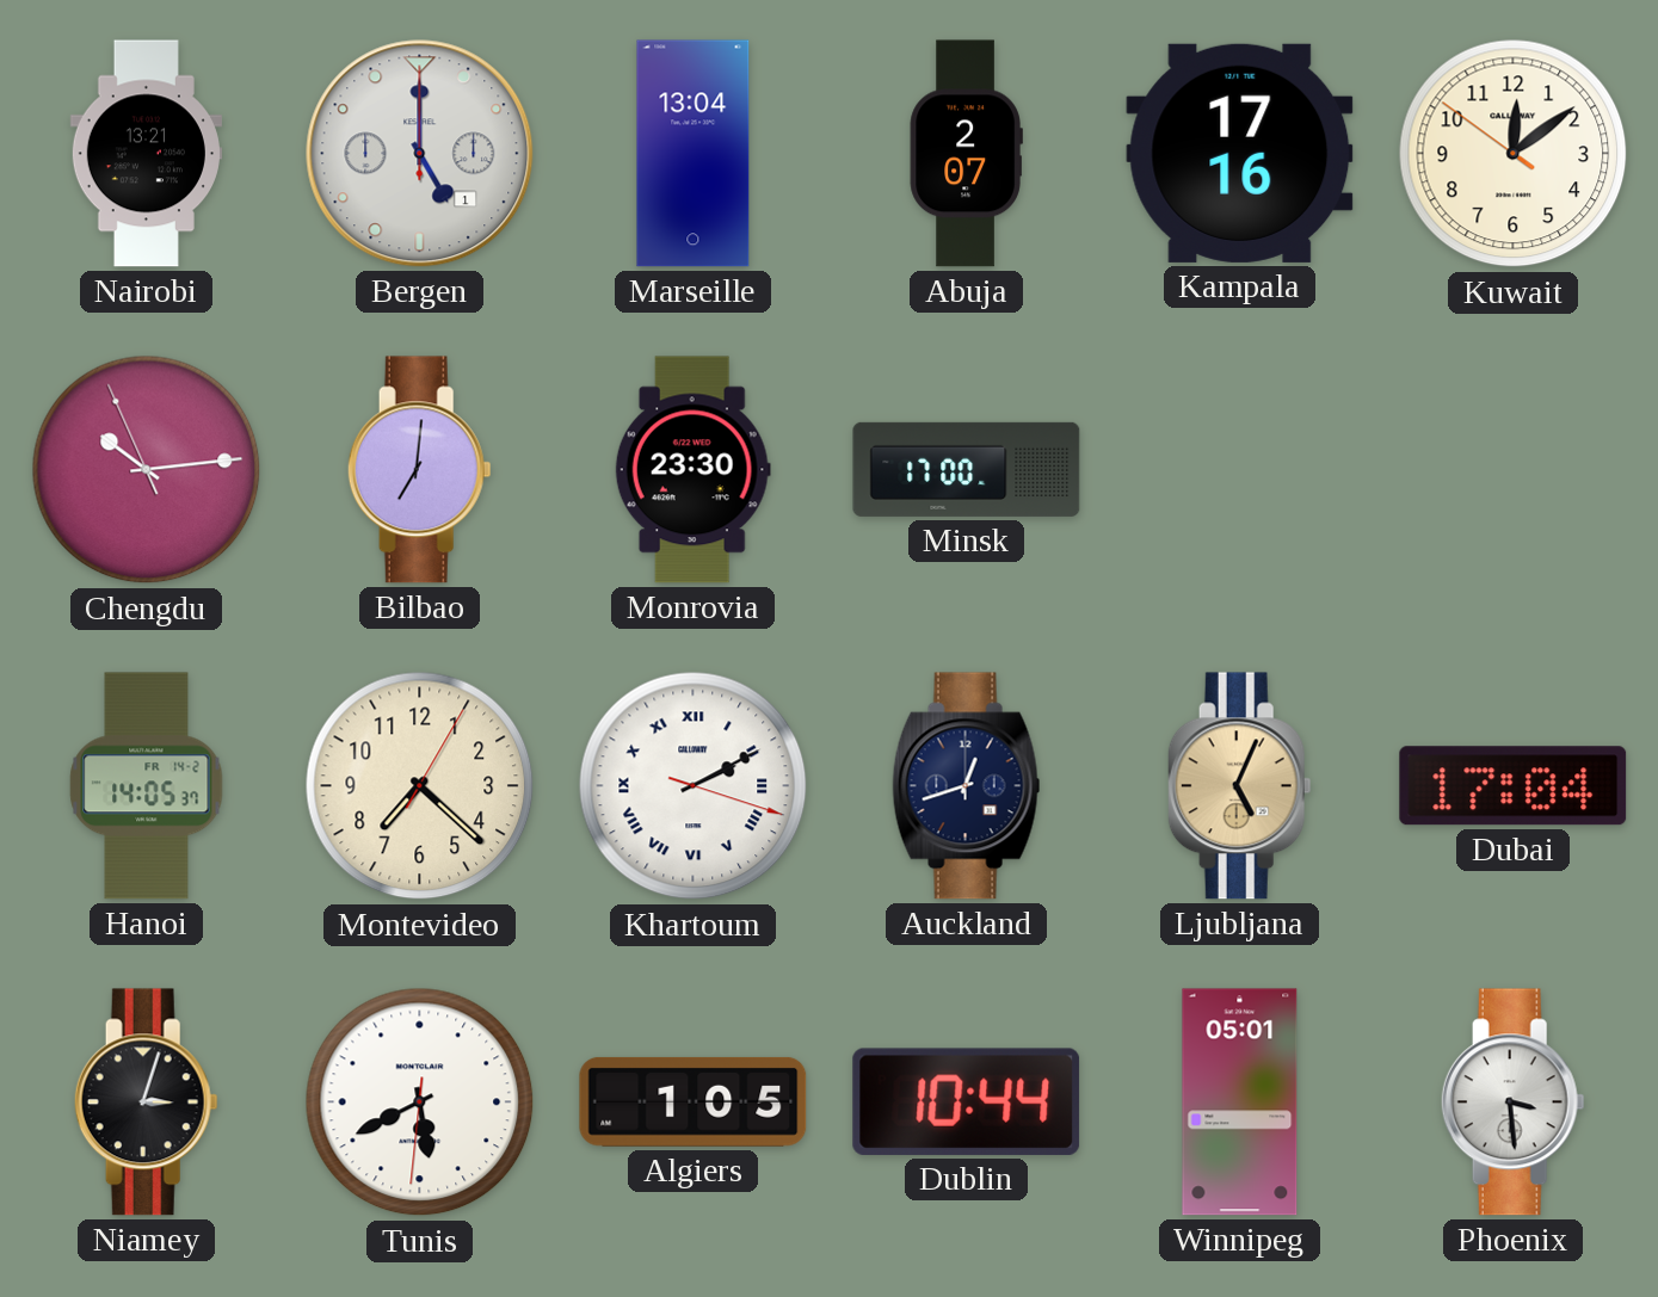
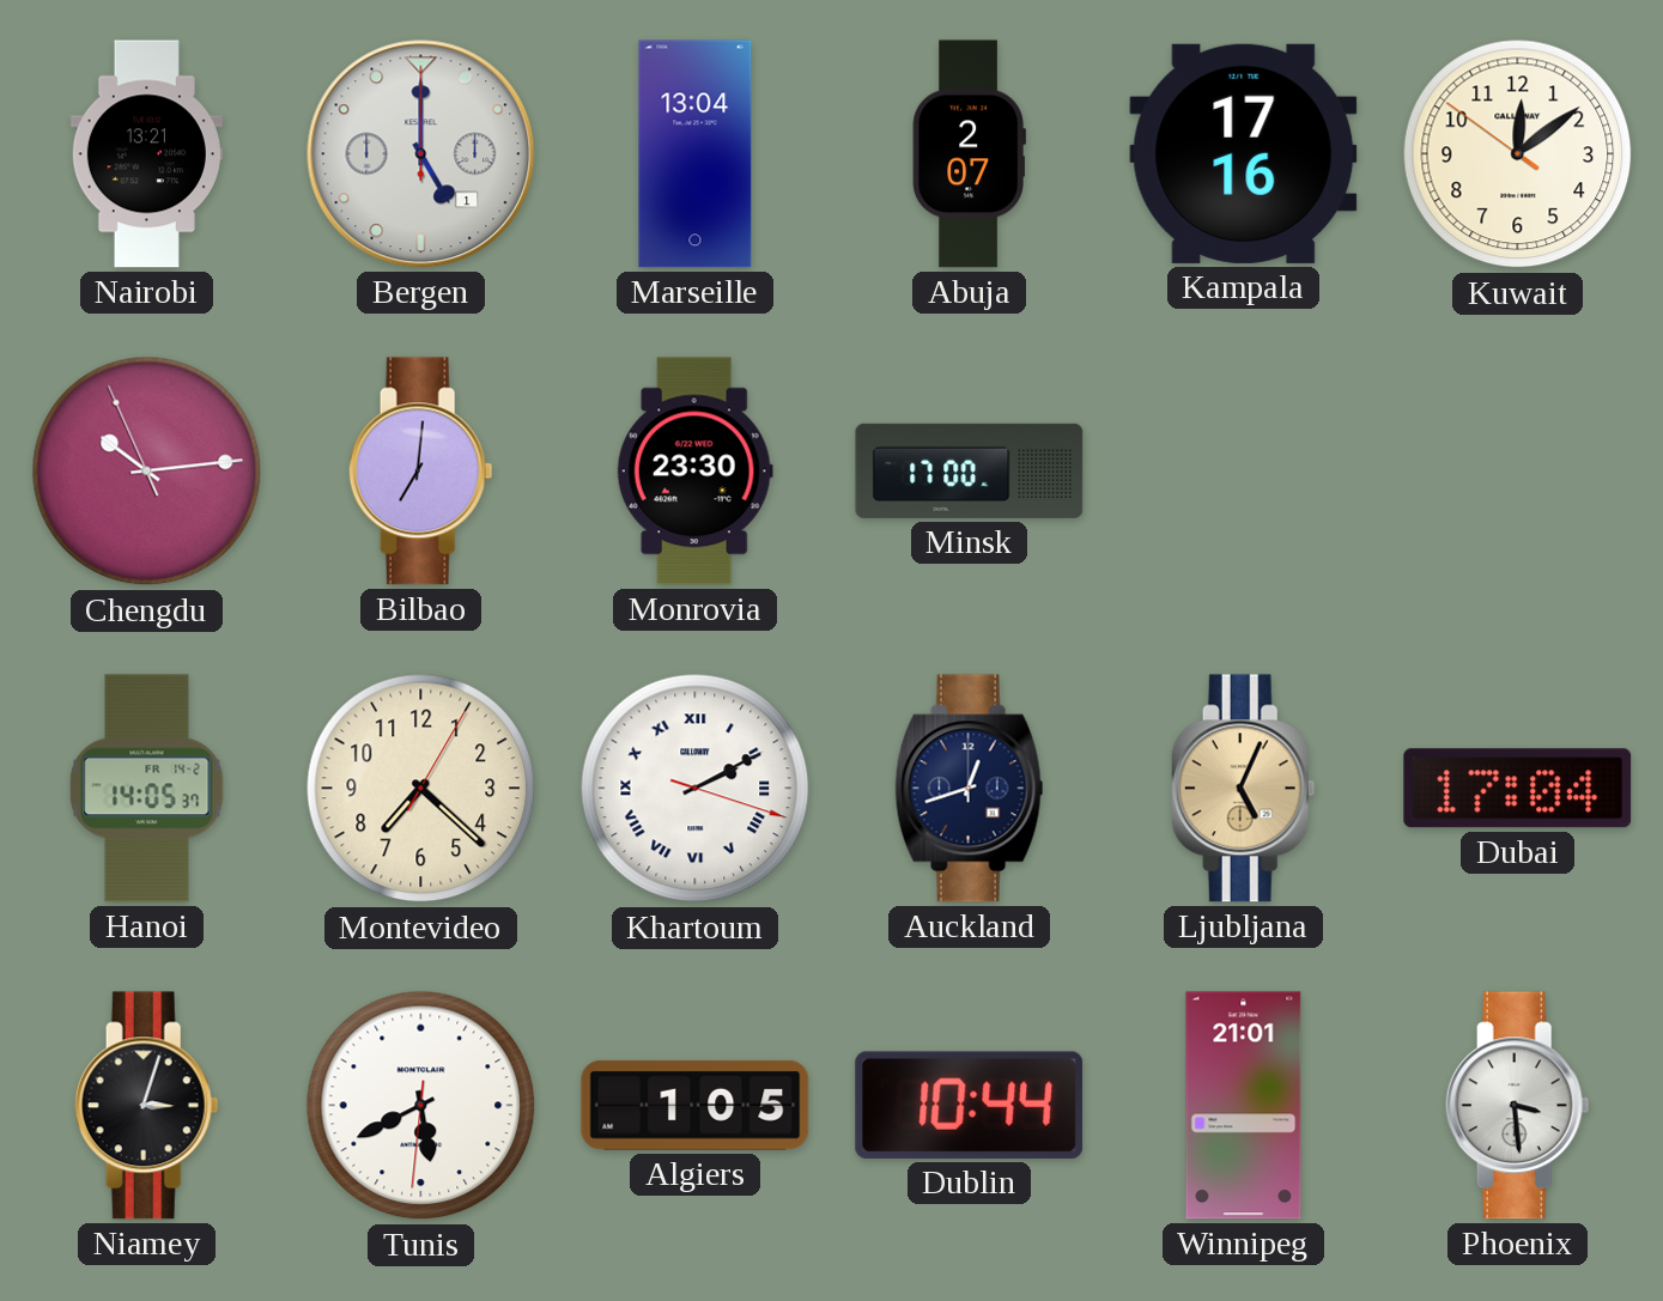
Winnipeg: 05:01 -> 21:01 (1244, 1106)
